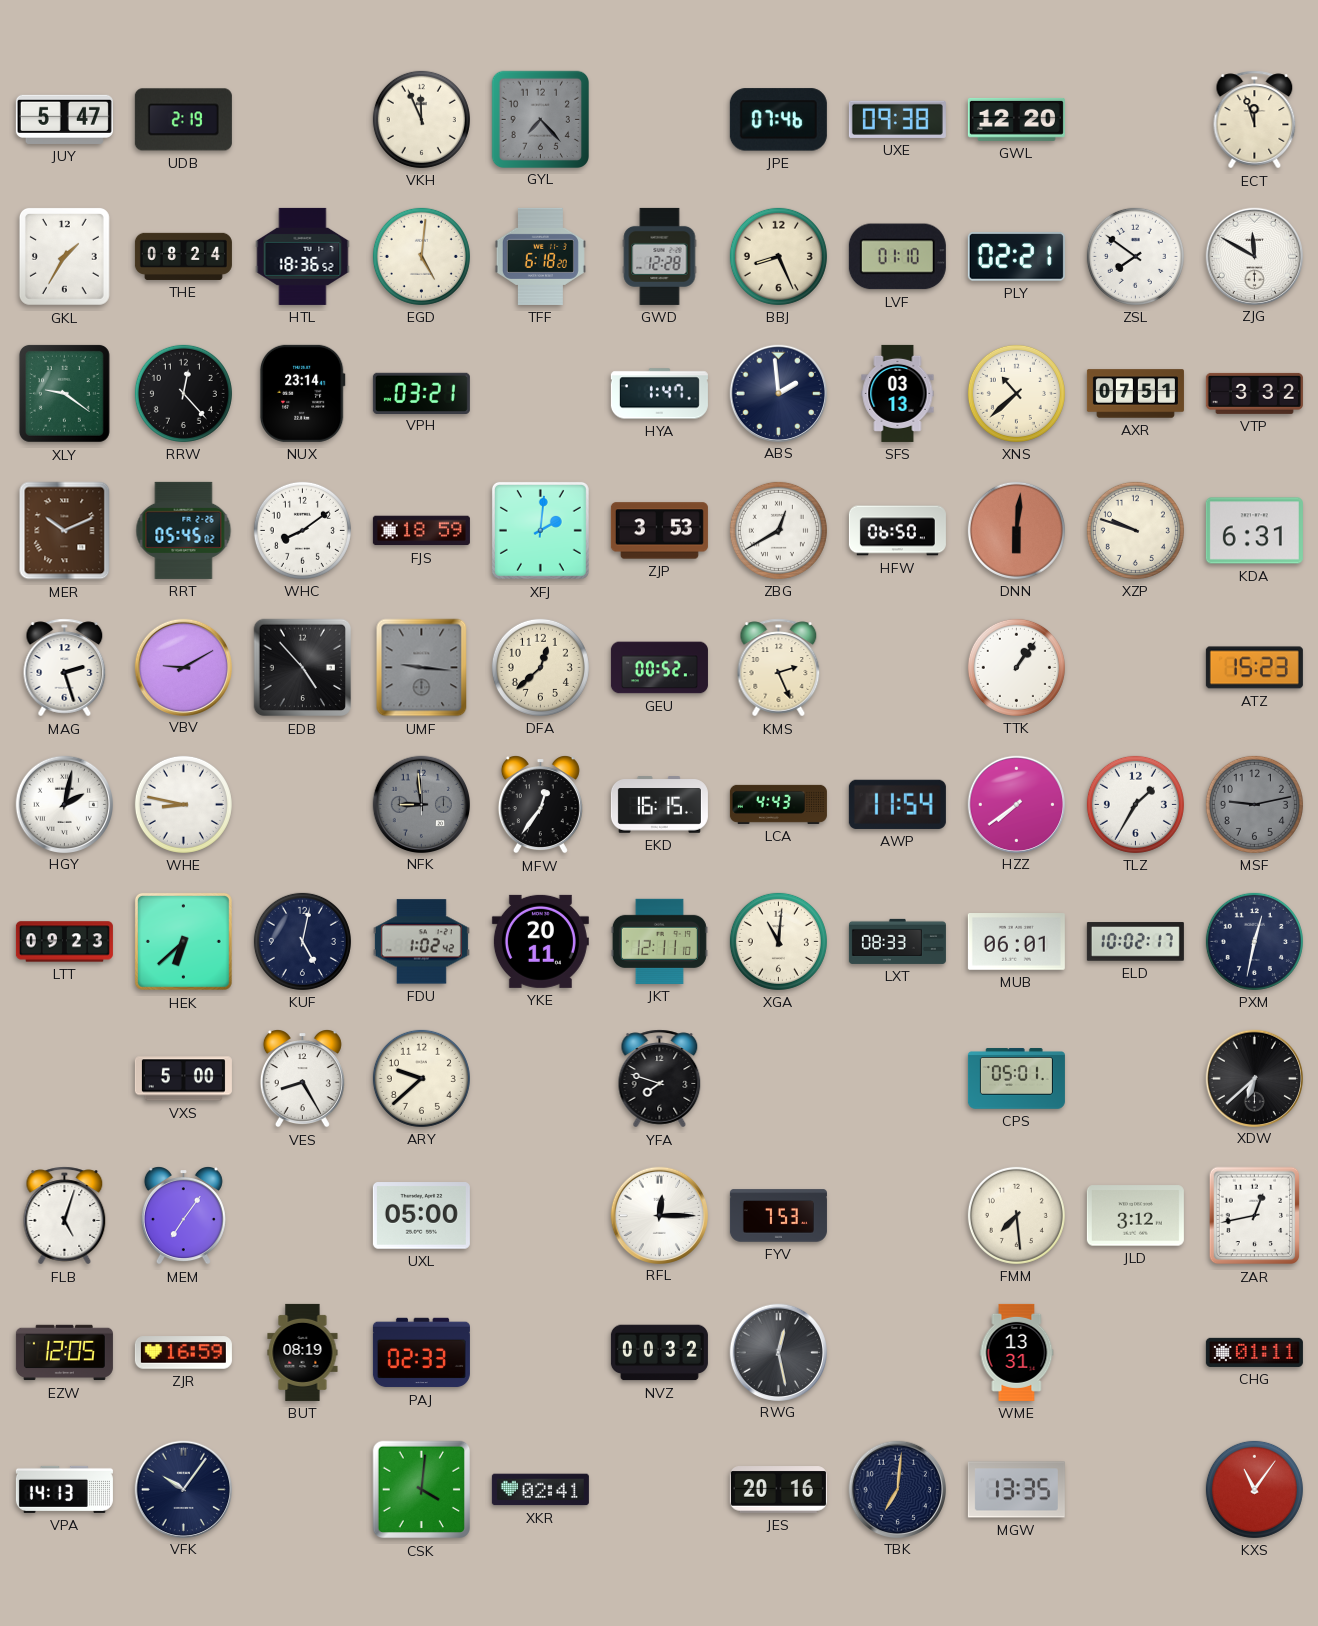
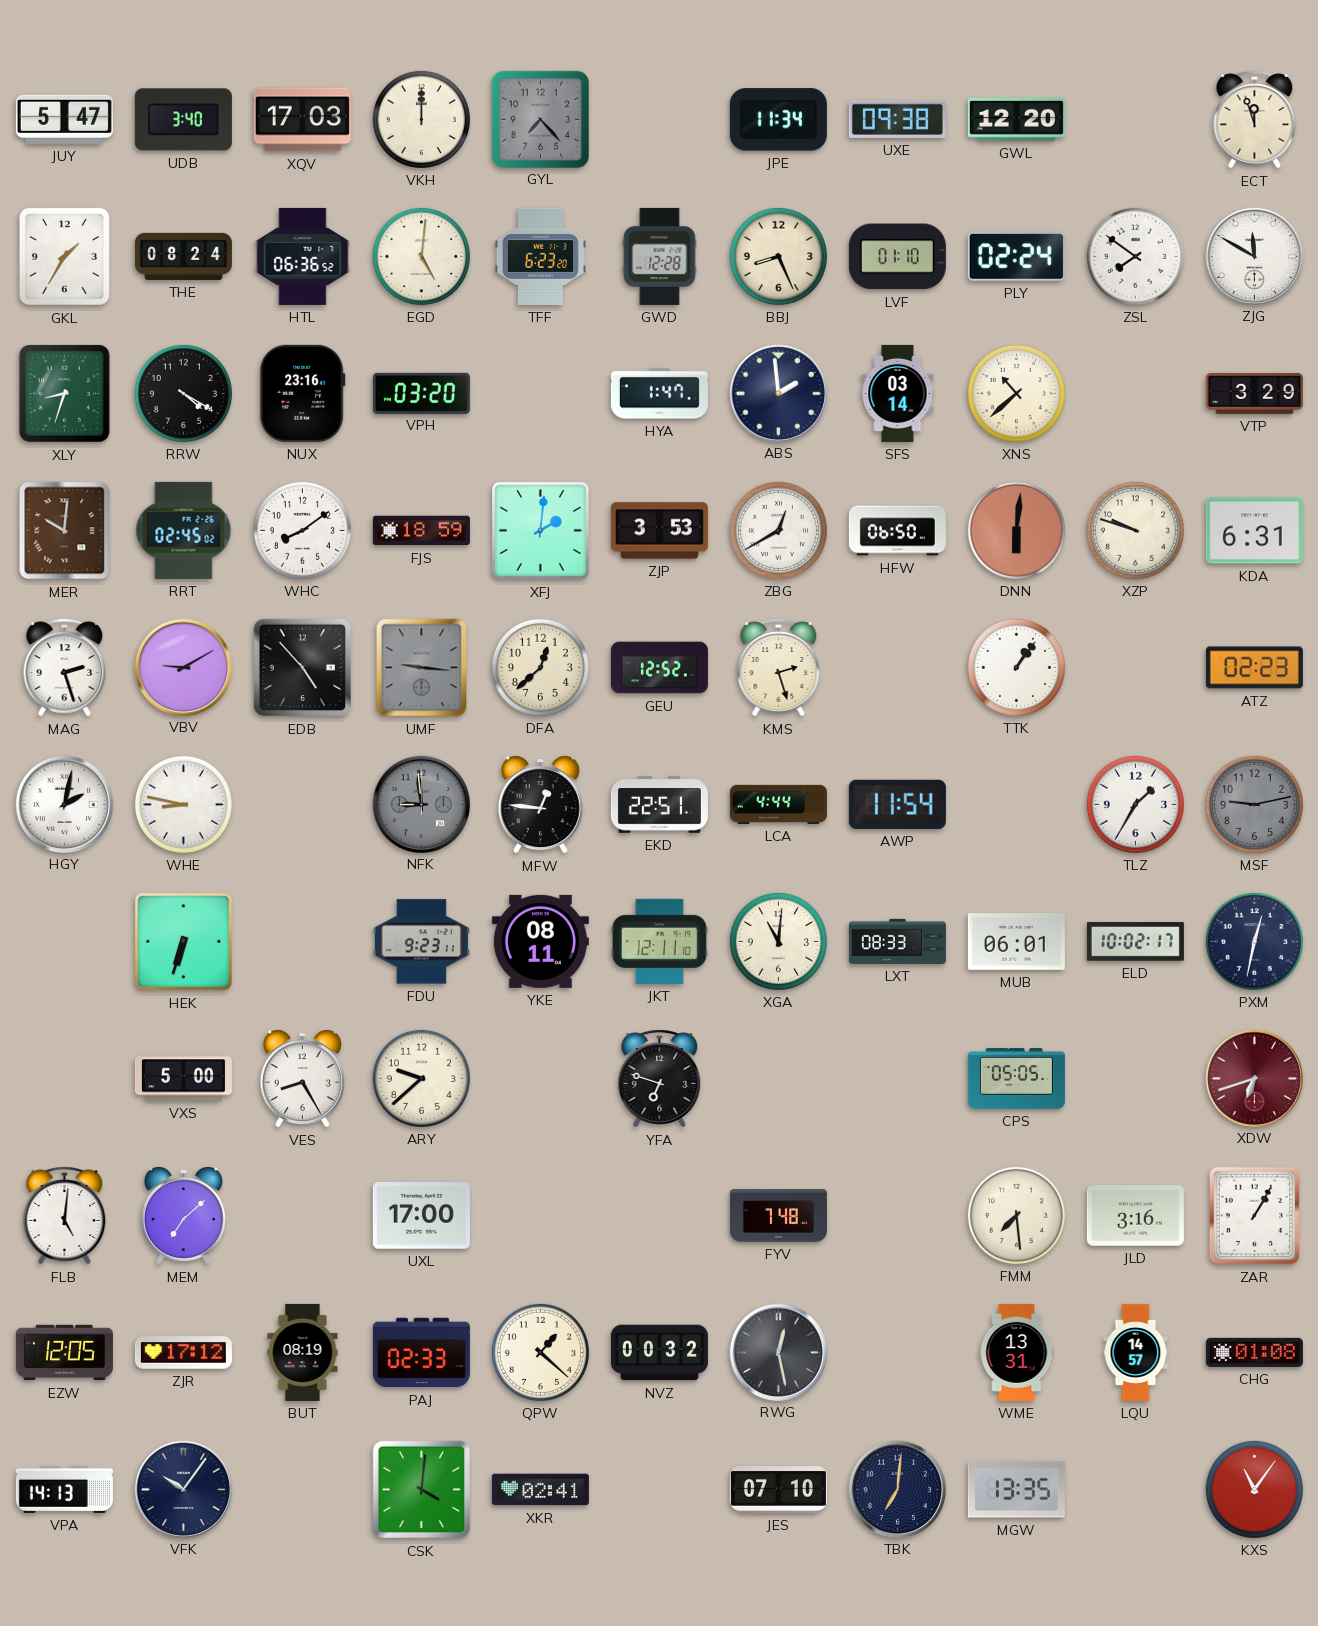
UDB: 2:19 -> 3:40 (183, 120)
XQV: none -> 17:03 (302, 120)
VKH: 11:56 -> 12:00 (421, 119)
JPE: 07:46 -> 11:34 (778, 120)
HTL: 18:36 -> 06:36 (303, 256)
TFF: 6:18 -> 6:23 (540, 256)
PLY: 02:21 -> 02:24 (1016, 257)
XLY: 9:21 -> 8:33 (64, 393)
RRW: 12:23 -> 4:20 (183, 393)
NUX: 23:14 -> 23:16 (302, 393)
VPH: 03:21 -> 03:20 (421, 393)
SFS: 03:13 -> 03:14 (898, 393)
AXR: 07:51 -> none (1135, 394)
VTP: 3:32 -> 3:29 (1254, 393)
MER: 10:11 -> 10:01 (65, 531)
RRT: 05:45 -> 02:45 (184, 530)
GEU: 00:52 -> 12:52 (659, 668)
KMS: 2:26 -> 2:27 (779, 668)
ATZ: 15:23 -> 02:23 (1254, 668)
MFW: 12:36 -> 12:46 (540, 805)
EKD: 16:15 -> 22:51 (659, 805)
LCA: 4:43 -> 4:44 (778, 804)
HZZ: 7:39 -> none (1016, 804)
LTT: 09:23 -> none (64, 942)
HEK: 6:38 -> 6:33 (183, 941)
KUF: 5:02 -> none (302, 941)
FDU: 1:02 -> 9:23 (421, 942)
YKE: 20:11 -> 08:11 (540, 941)
YFA: 7:48 -> 6:48 (660, 1079)
CPS: 05:01 -> 05:05 (1016, 1079)
XDW: 6:38 -> 6:42 (1254, 1078)
XDW dial: black -> burgundy (1254, 1078)
FLB: 5:03 -> 5:01 (65, 1216)
MEM: 7:06 -> 7:08 (183, 1216)
UXL: 05:00 -> 17:00 (421, 1216)
RFL: 12:15 -> none (659, 1215)
FYV: 7:53 -> 7:48 (778, 1216)
JLD: 3:12 -> 3:16 (1135, 1216)
ZAR: 12:43 -> 1:05 (1255, 1216)
ZJR: 16:59 -> 17:12 (183, 1353)
QPW: none -> 1:22 (540, 1352)
LQU: none -> 14:57 (1136, 1352)
CHG: 01:11 -> 01:08 (1254, 1352)
JES: 20:16 -> 07:10 (778, 1490)
